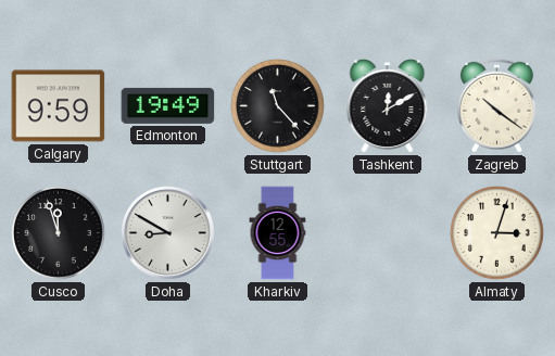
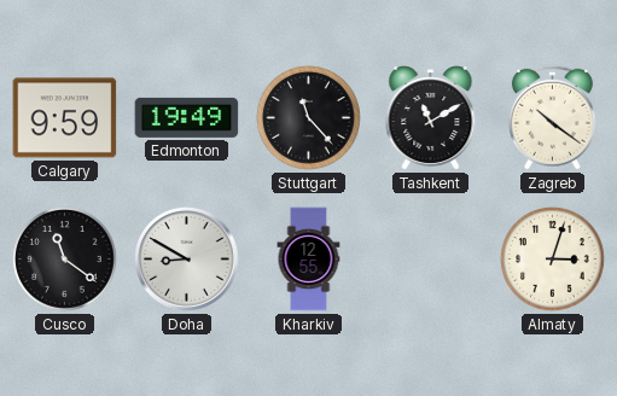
Tashkent: 12:10 -> 11:10 (431, 118)
Cusco: 11:57 -> 11:21 (65, 260)
